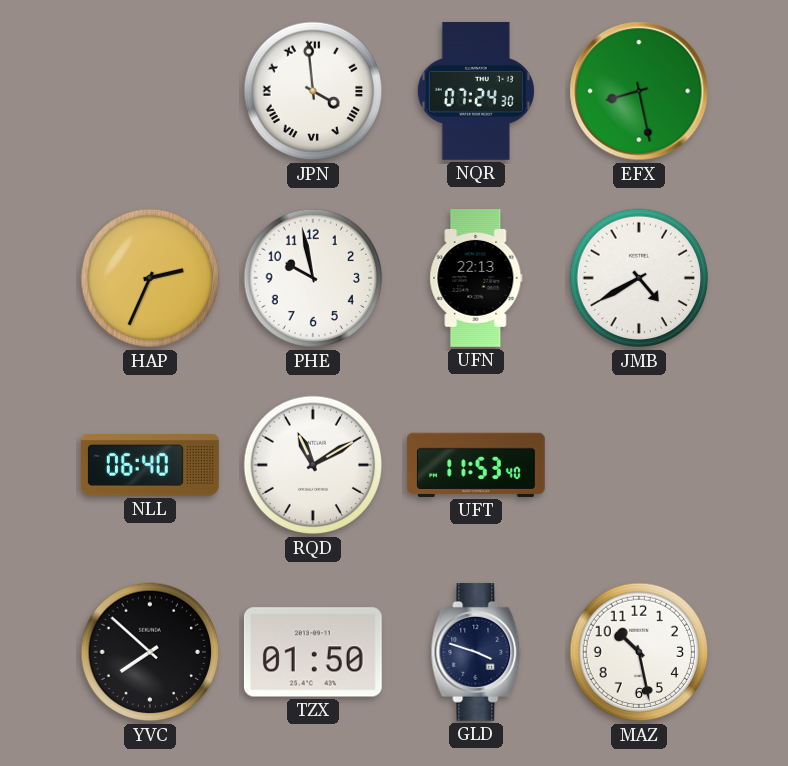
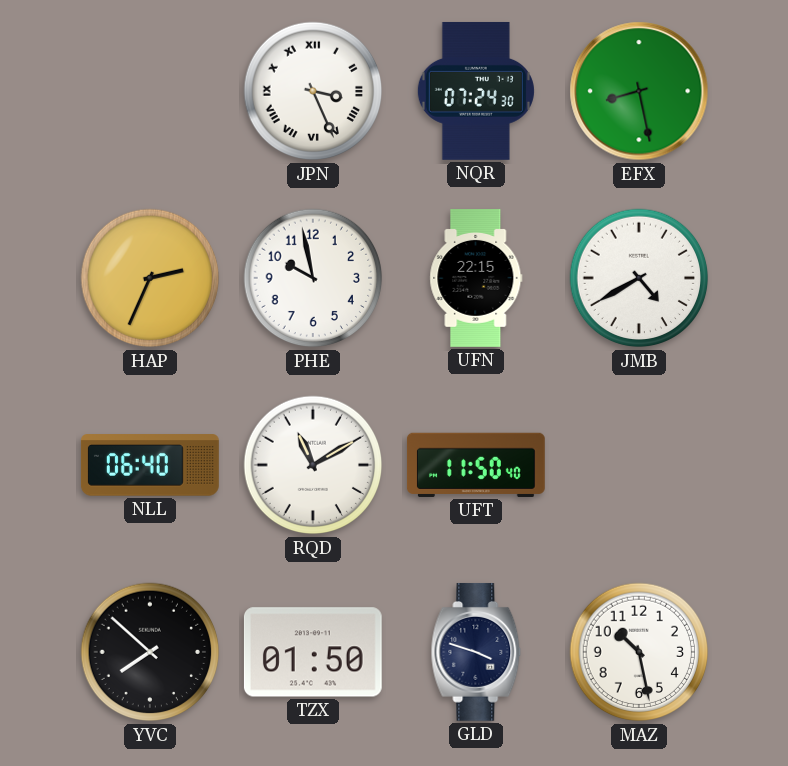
JPN: 3:59 -> 3:26 (313, 91)
UFN: 22:13 -> 22:15 (476, 279)
UFT: 11:53 -> 11:50 (476, 465)
